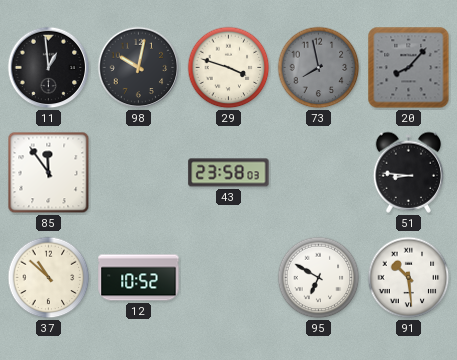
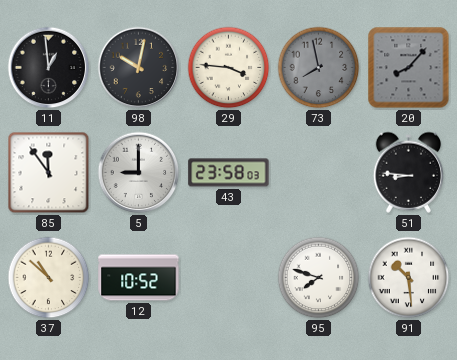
29: 3:48 -> 3:46 (229, 68)
5: none -> 9:00 (139, 173)
95: 6:50 -> 7:48 (319, 278)
